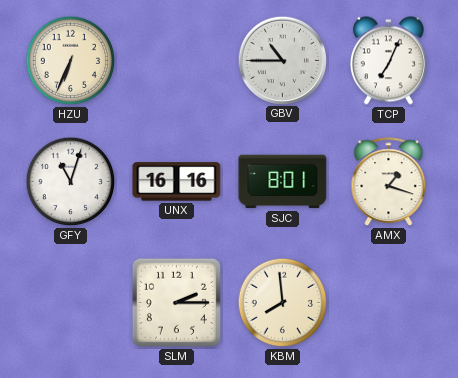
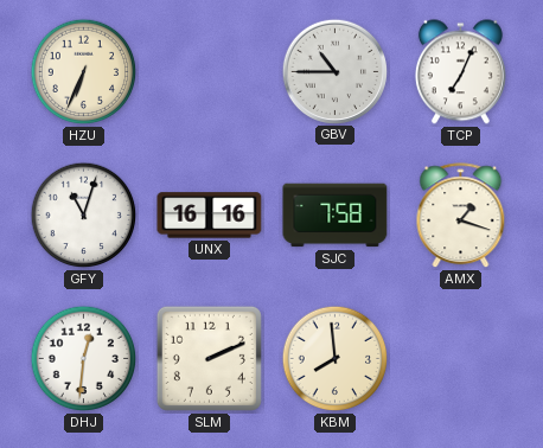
SJC: 8:01 -> 7:58 (336, 216)
DHJ: none -> 12:31 (84, 359)
SLM: 2:15 -> 2:11 (209, 358)
